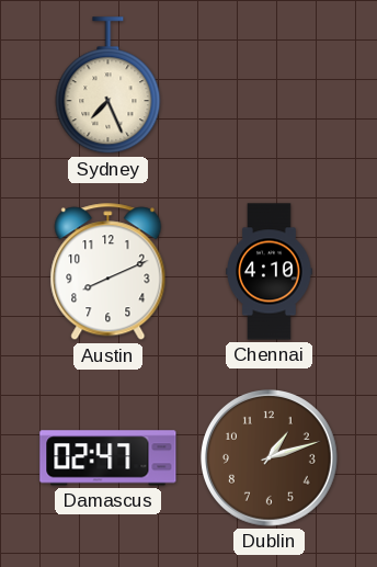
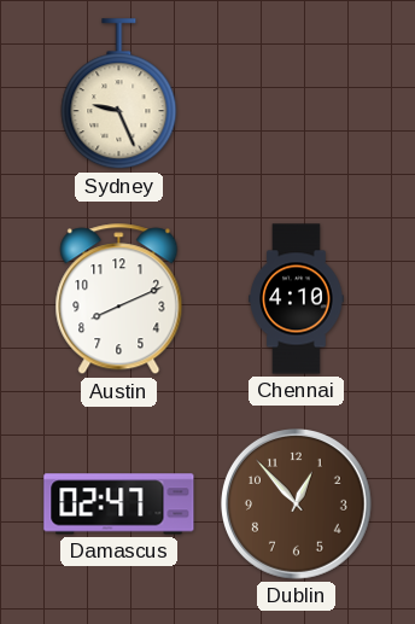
Sydney: 7:26 -> 9:26 (119, 94)
Dublin: 1:12 -> 12:53 (297, 505)
